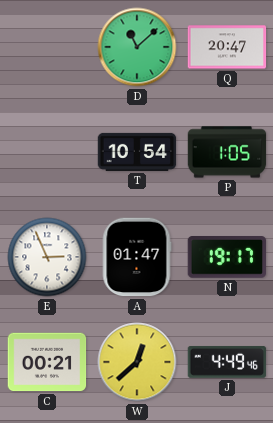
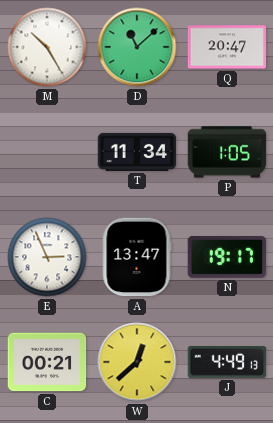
M: none -> 10:25 (47, 47)
T: 10:54 -> 11:34 (137, 152)
A: 01:47 -> 13:47 (137, 257)
J: 4:49:46 -> 4:49:13 (227, 363)
